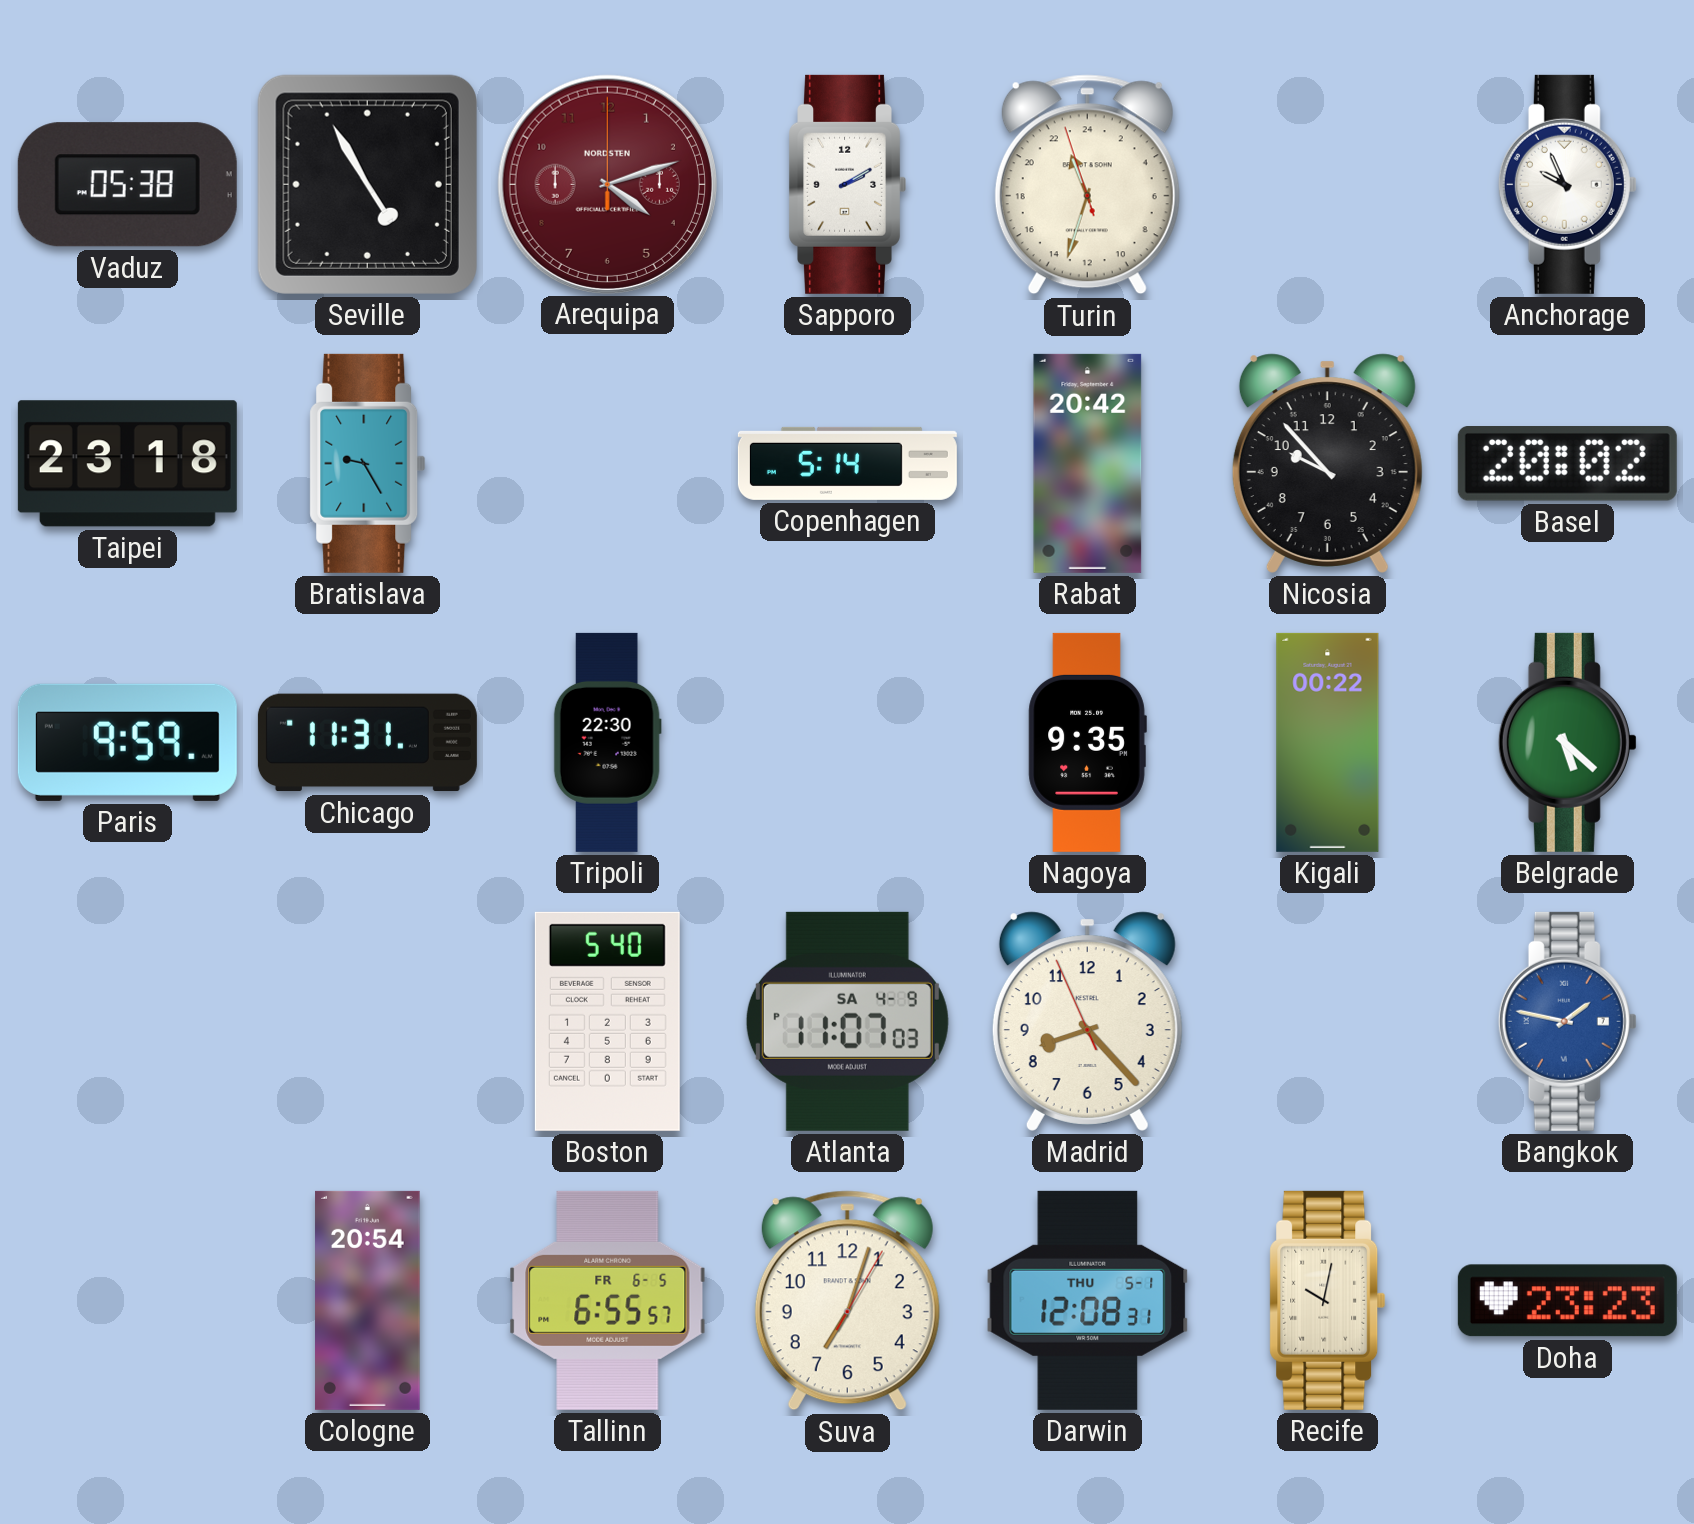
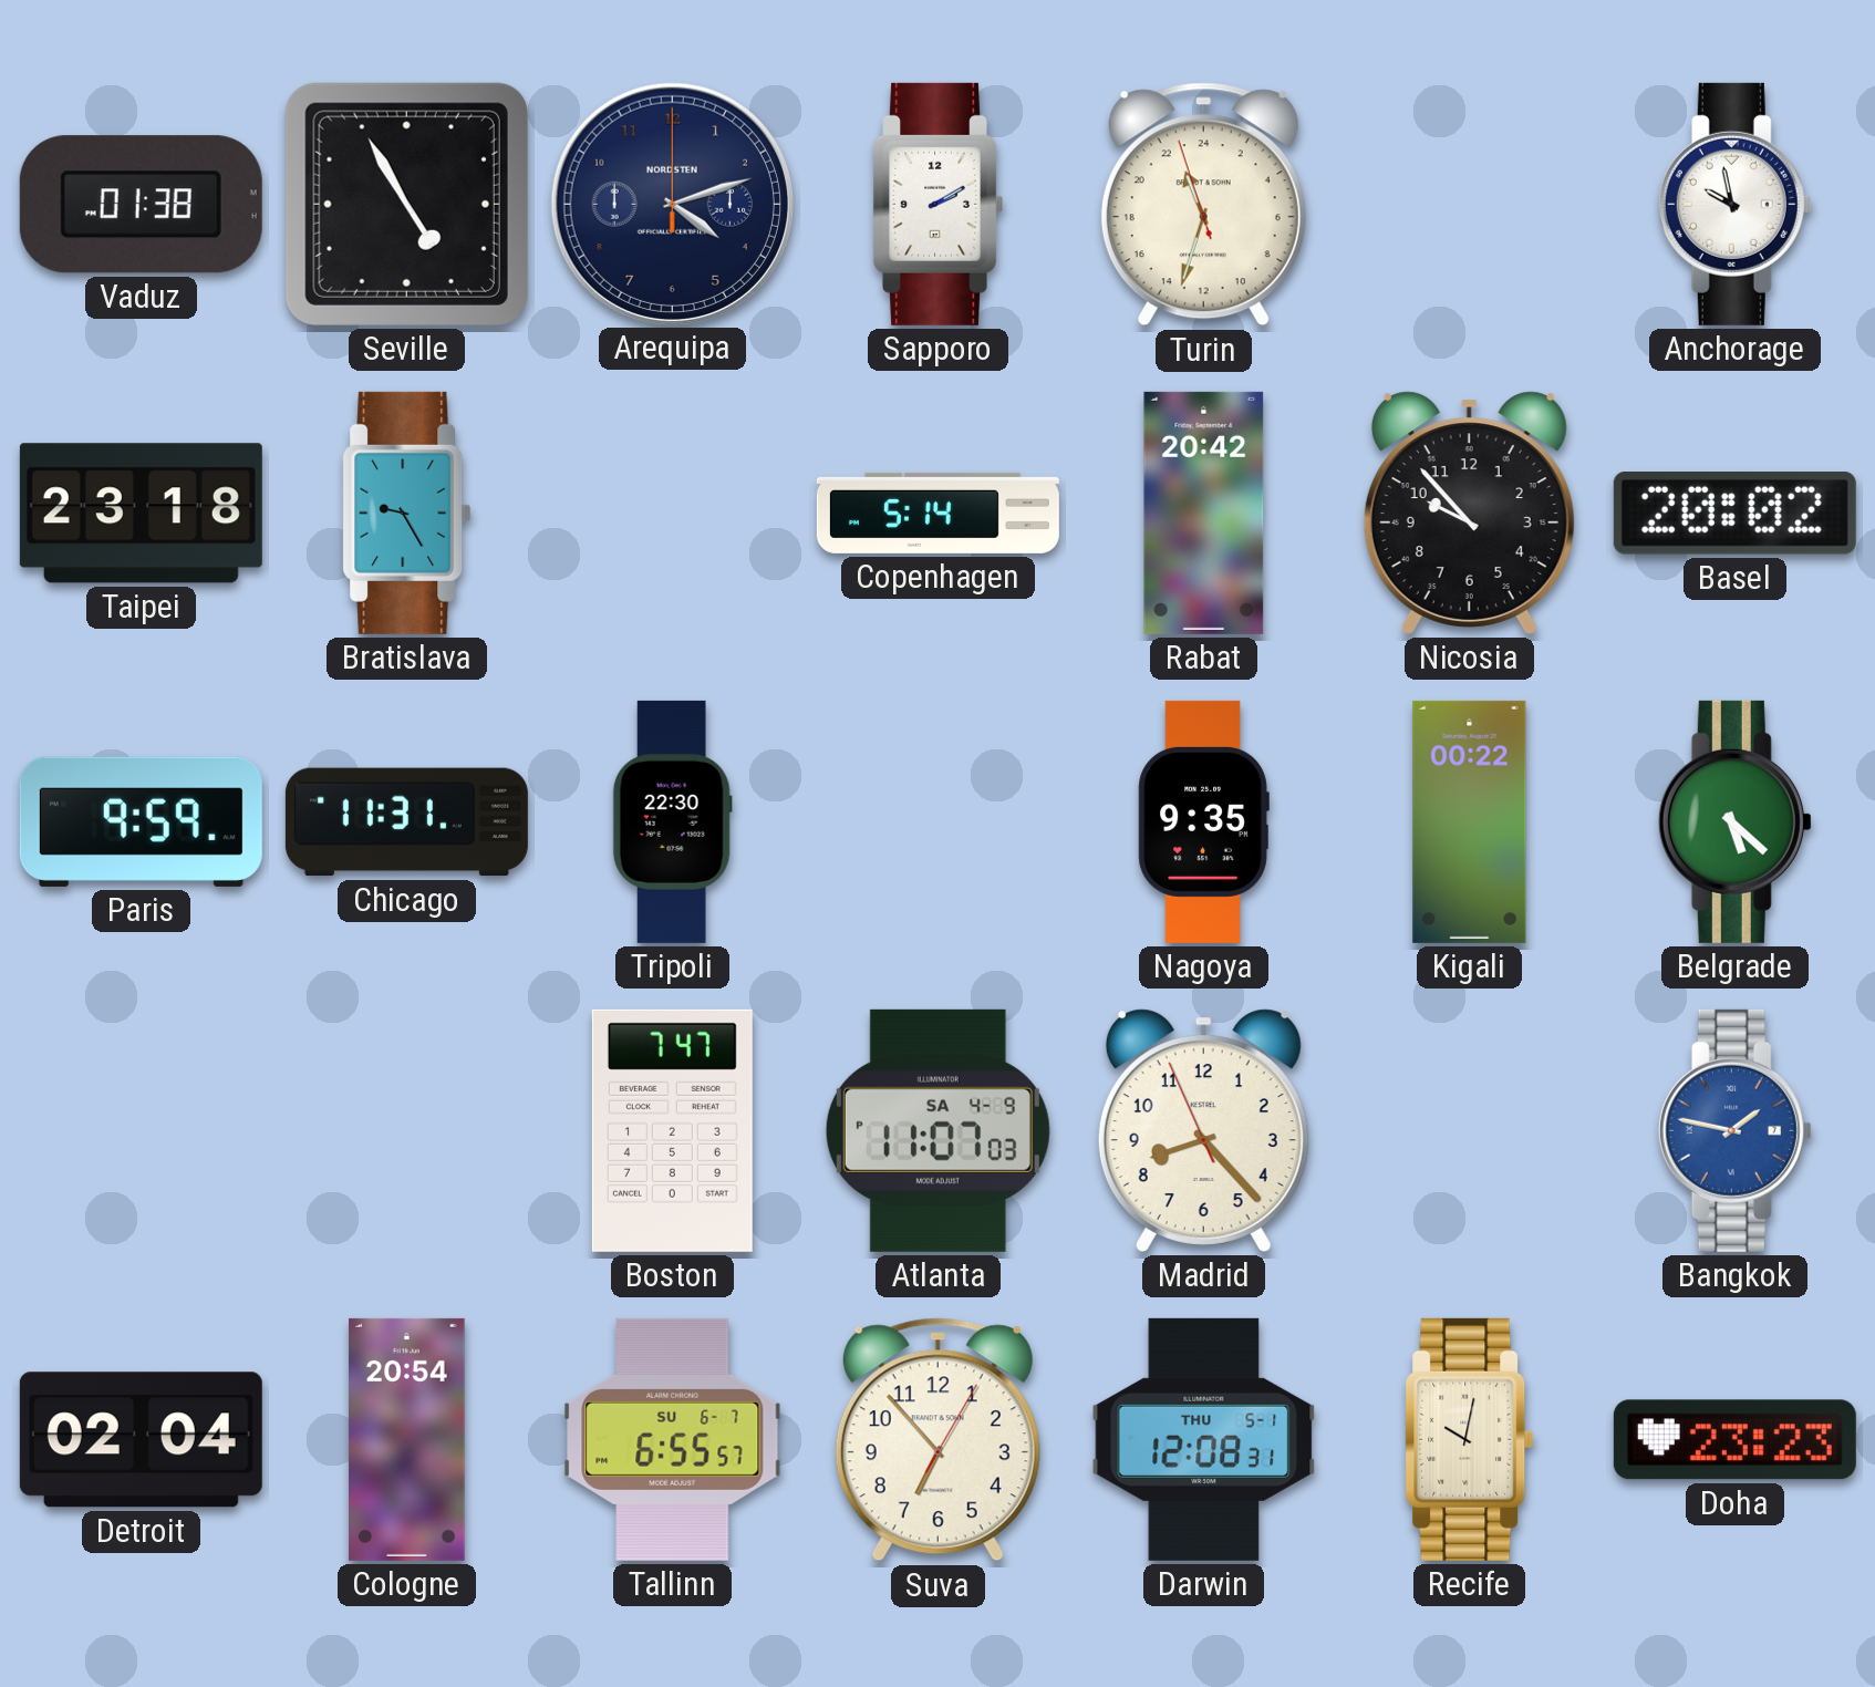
Vaduz: 05:38 -> 01:38 (141, 205)
Arequipa dial: burgundy -> navy (672, 204)
Anchorage: 9:56 -> 9:58 (1734, 204)
Boston: 5:40 -> 7:47 (672, 1130)
Detroit: none -> 02:04 (141, 1440)
Tallinn date: FR 6-5 -> SU 6-7 (673, 1439)
Suva: 7:03 -> 6:53 (937, 1440)
